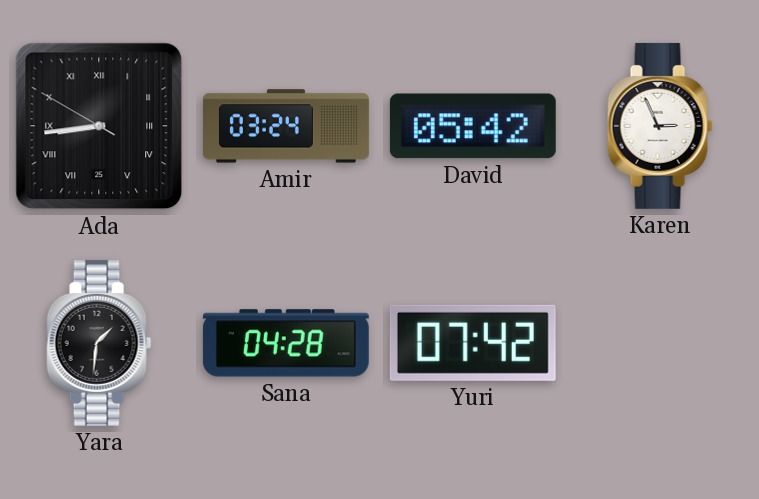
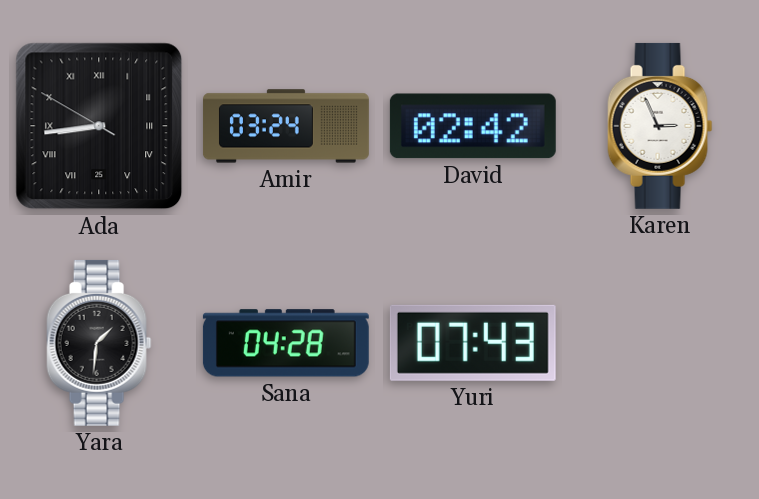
David: 05:42 -> 02:42 (473, 126)
Yuri: 07:42 -> 07:43 (473, 343)
